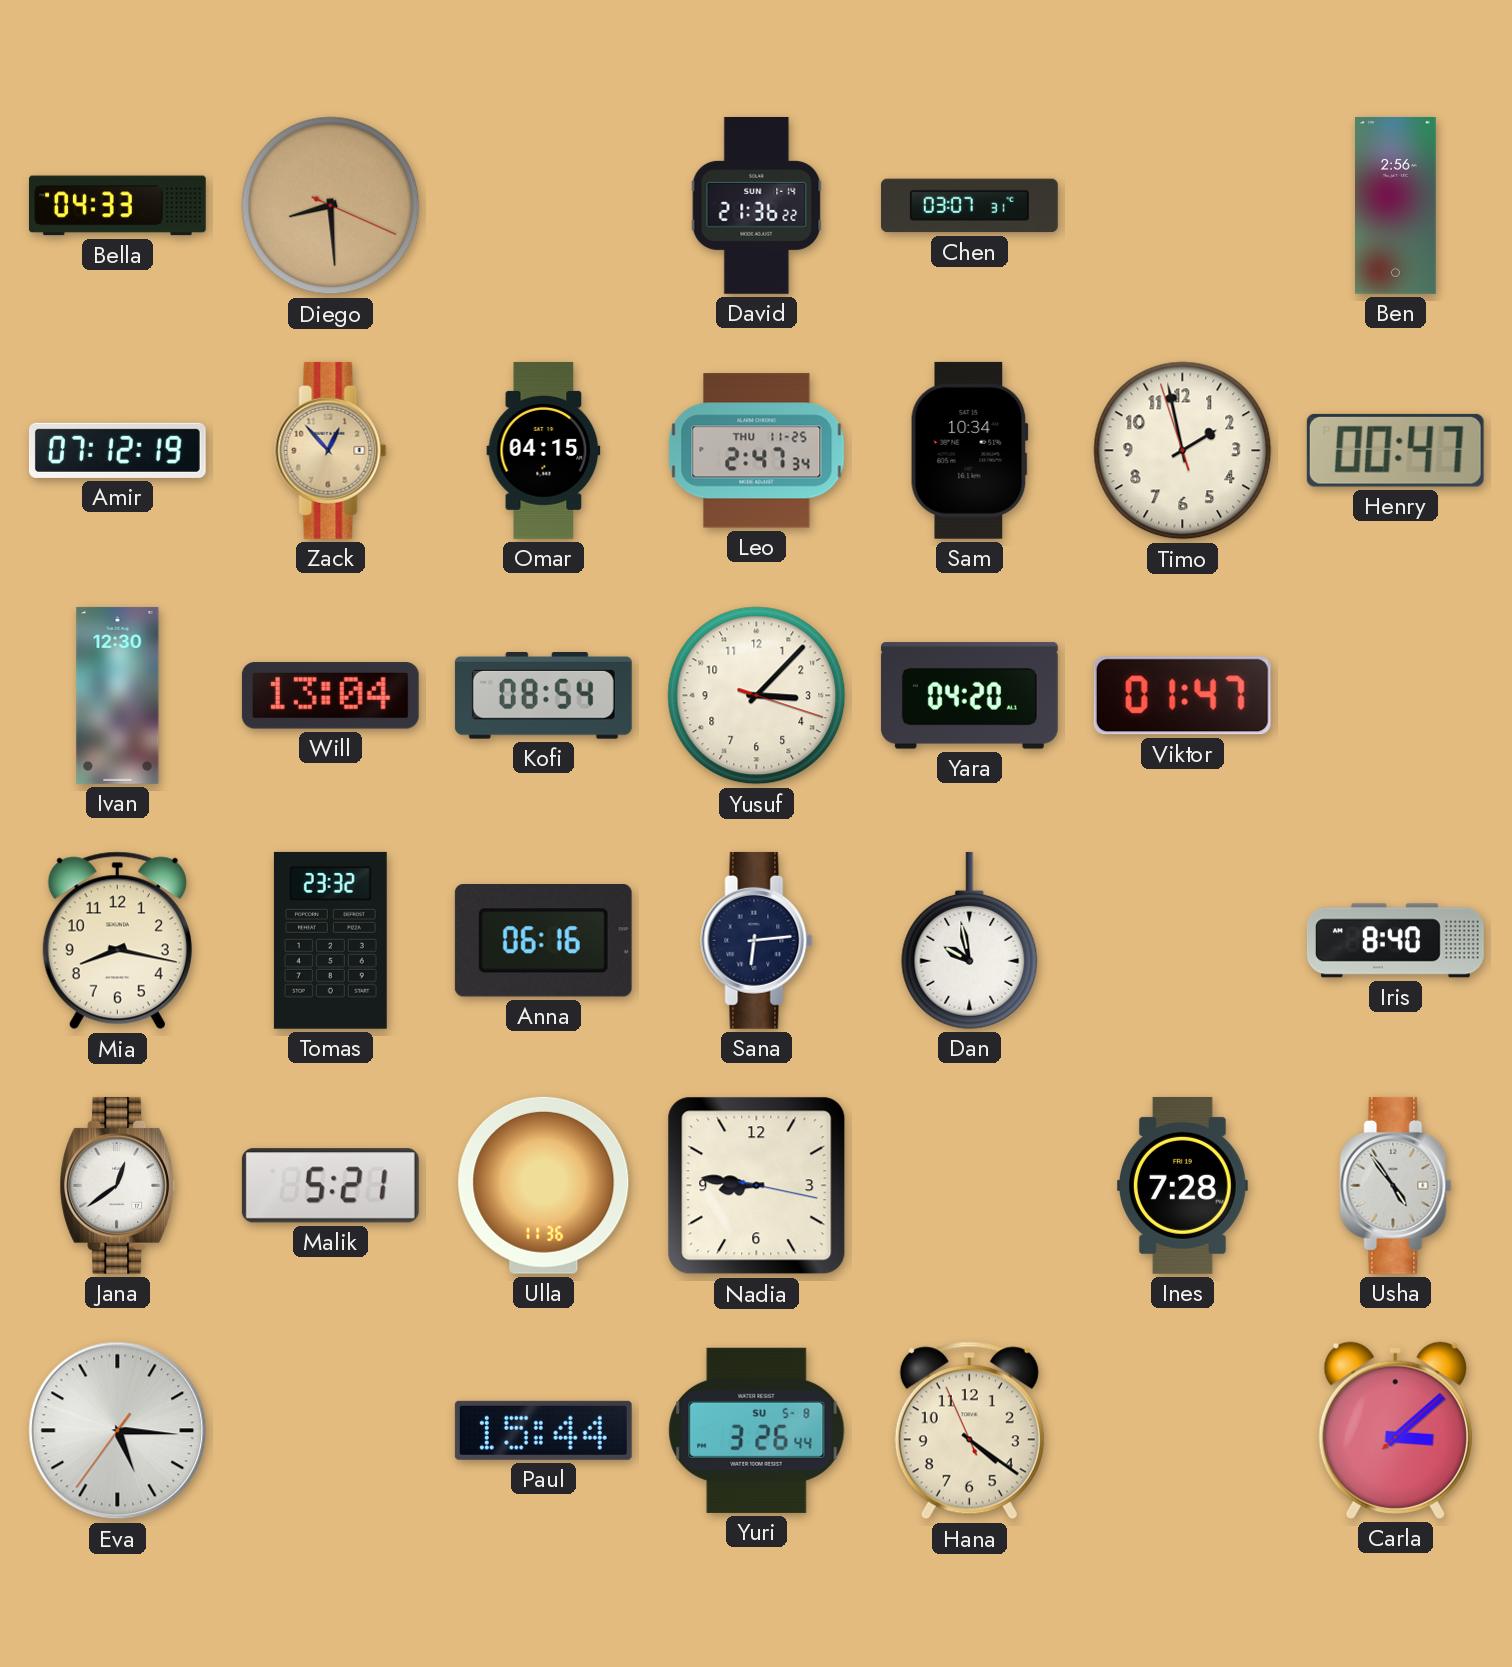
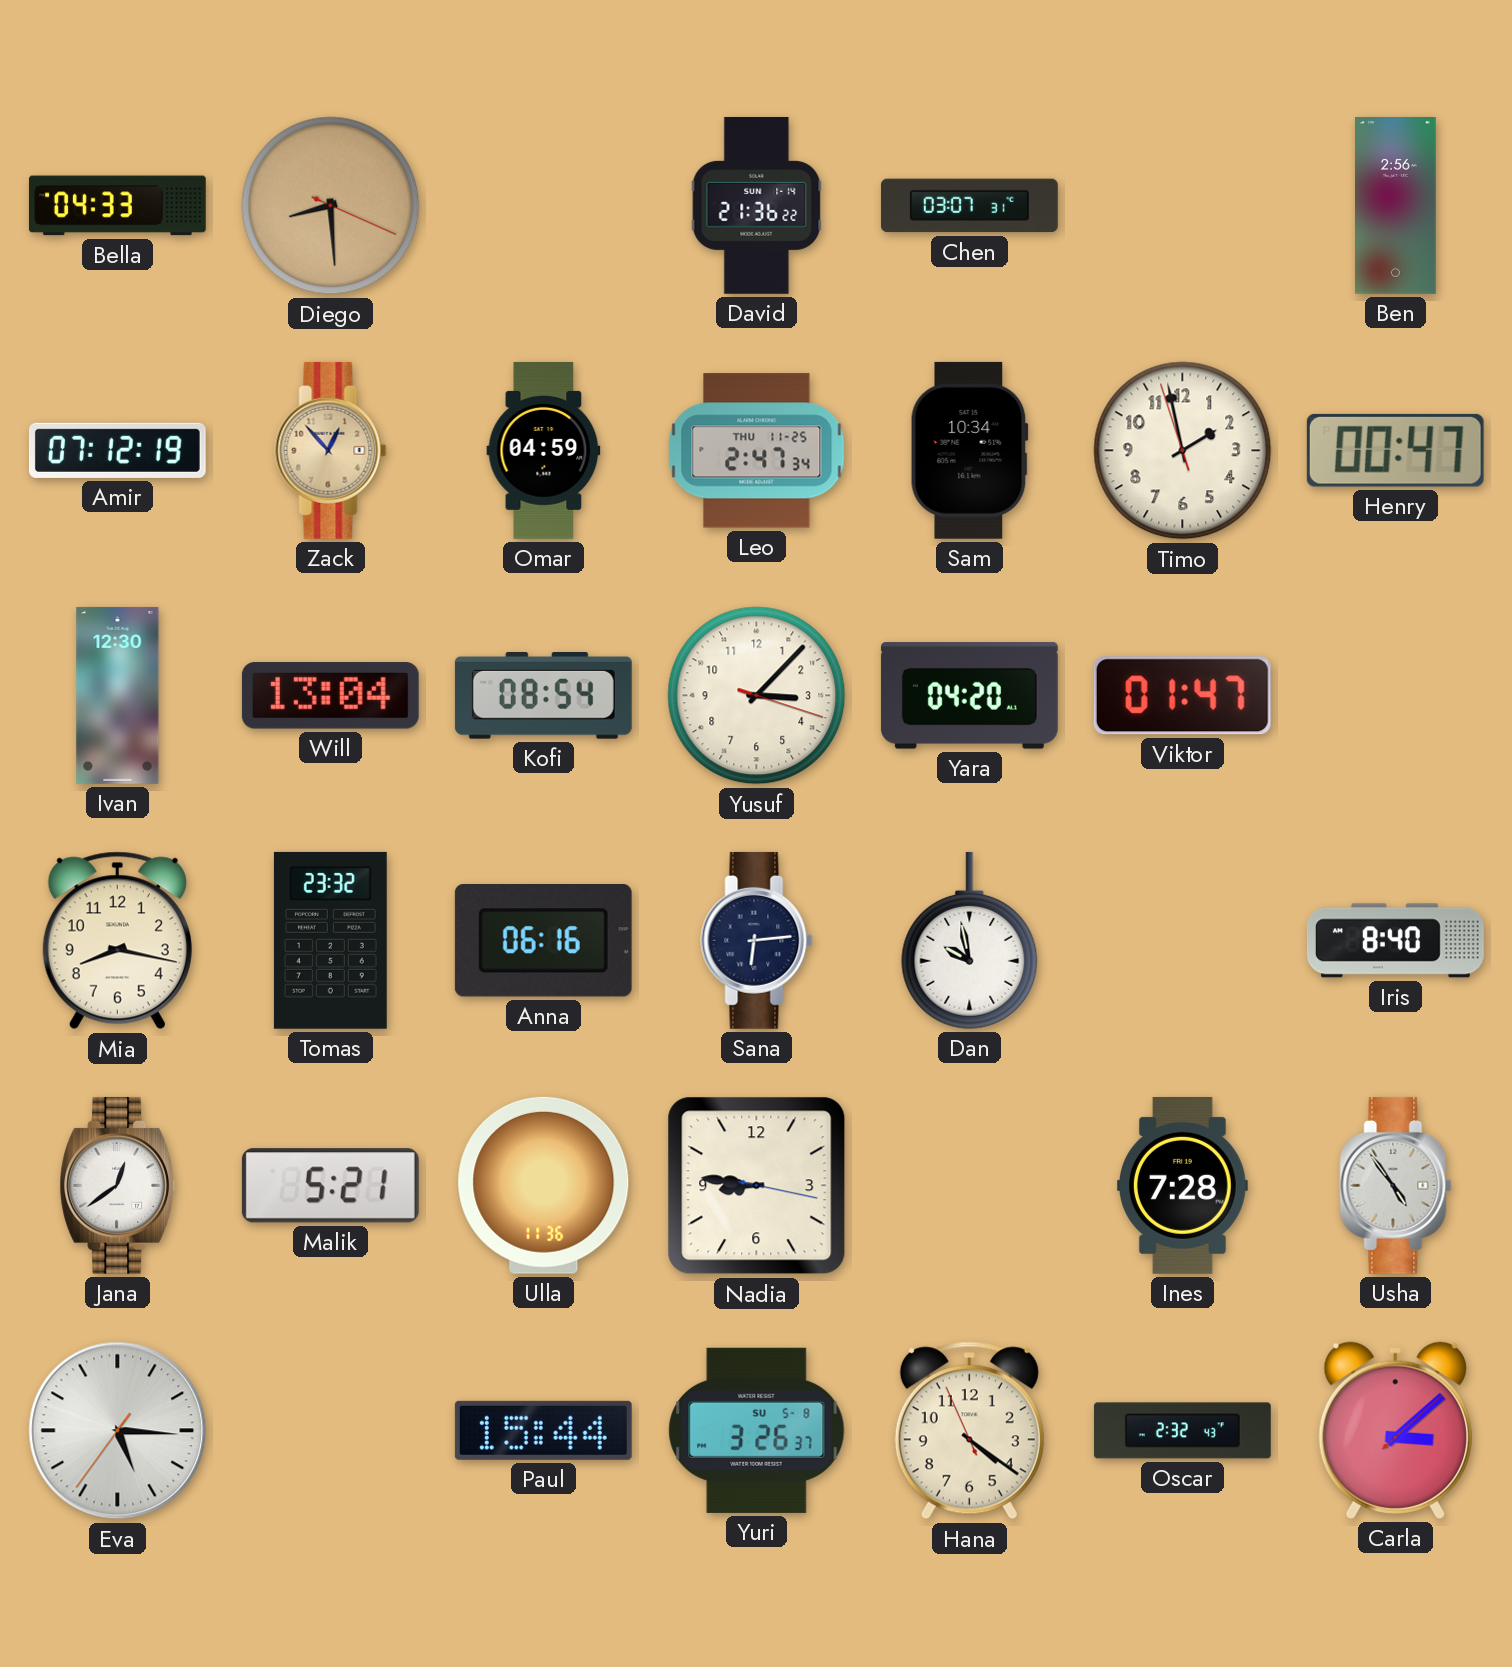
Omar: 04:15 -> 04:59 (544, 450)
Yuri: 3:26:44 -> 3:26:37 (757, 1430)
Oscar: none -> 2:32 (1182, 1431)
